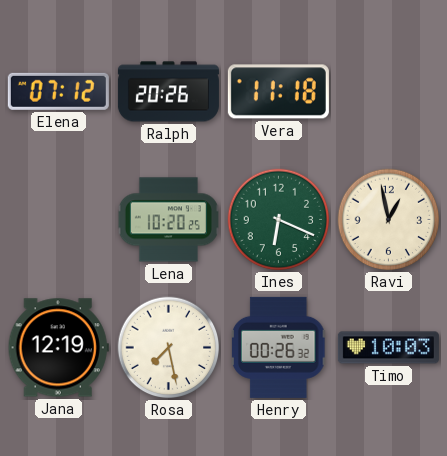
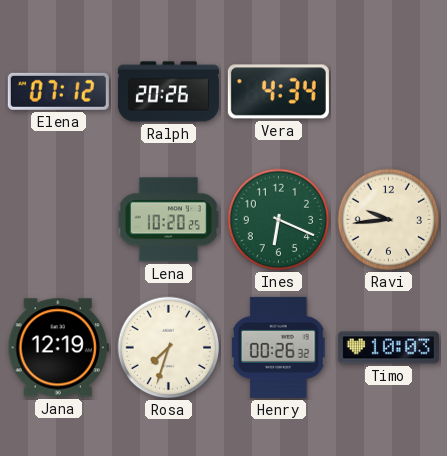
Vera: 11:18 -> 4:34 (278, 92)
Ravi: 12:58 -> 9:44 (389, 220)
Rosa: 7:28 -> 7:33 (169, 348)
